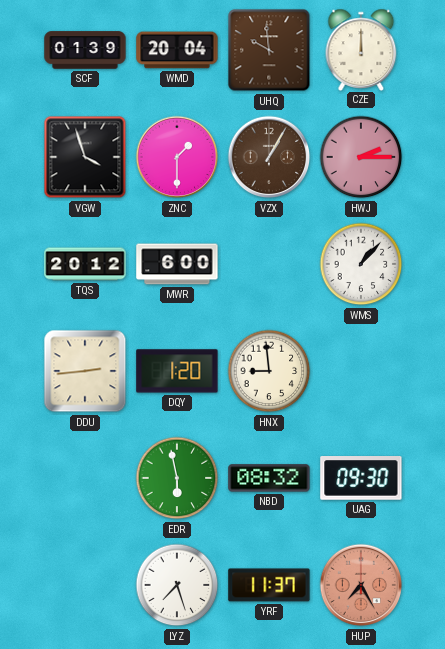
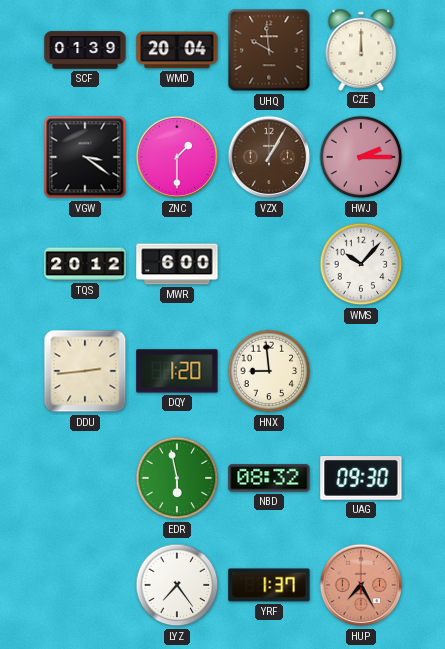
VGW: 3:57 -> 3:21 (85, 157)
WMS: 1:07 -> 10:07 (361, 264)
LYZ: 7:27 -> 7:24 (177, 585)
YRF: 11:37 -> 1:37 (269, 585)
